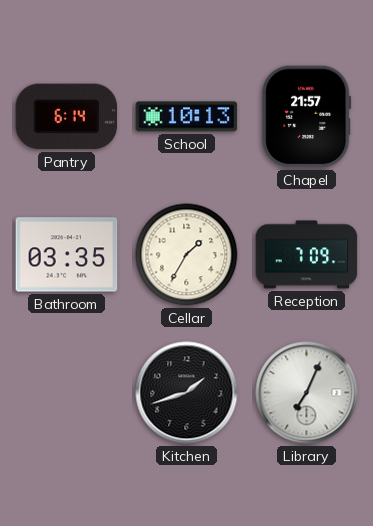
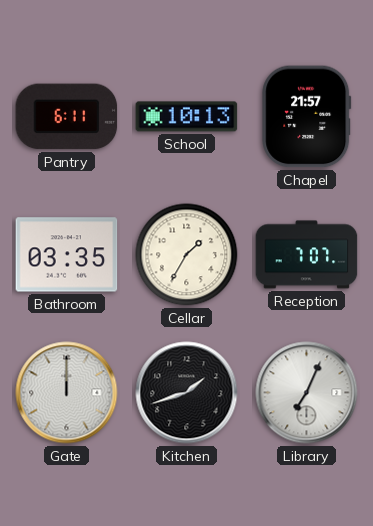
Pantry: 6:14 -> 6:11 (67, 117)
Reception: 7:09 -> 7:07 (307, 255)
Gate: none -> 12:00 (67, 393)
